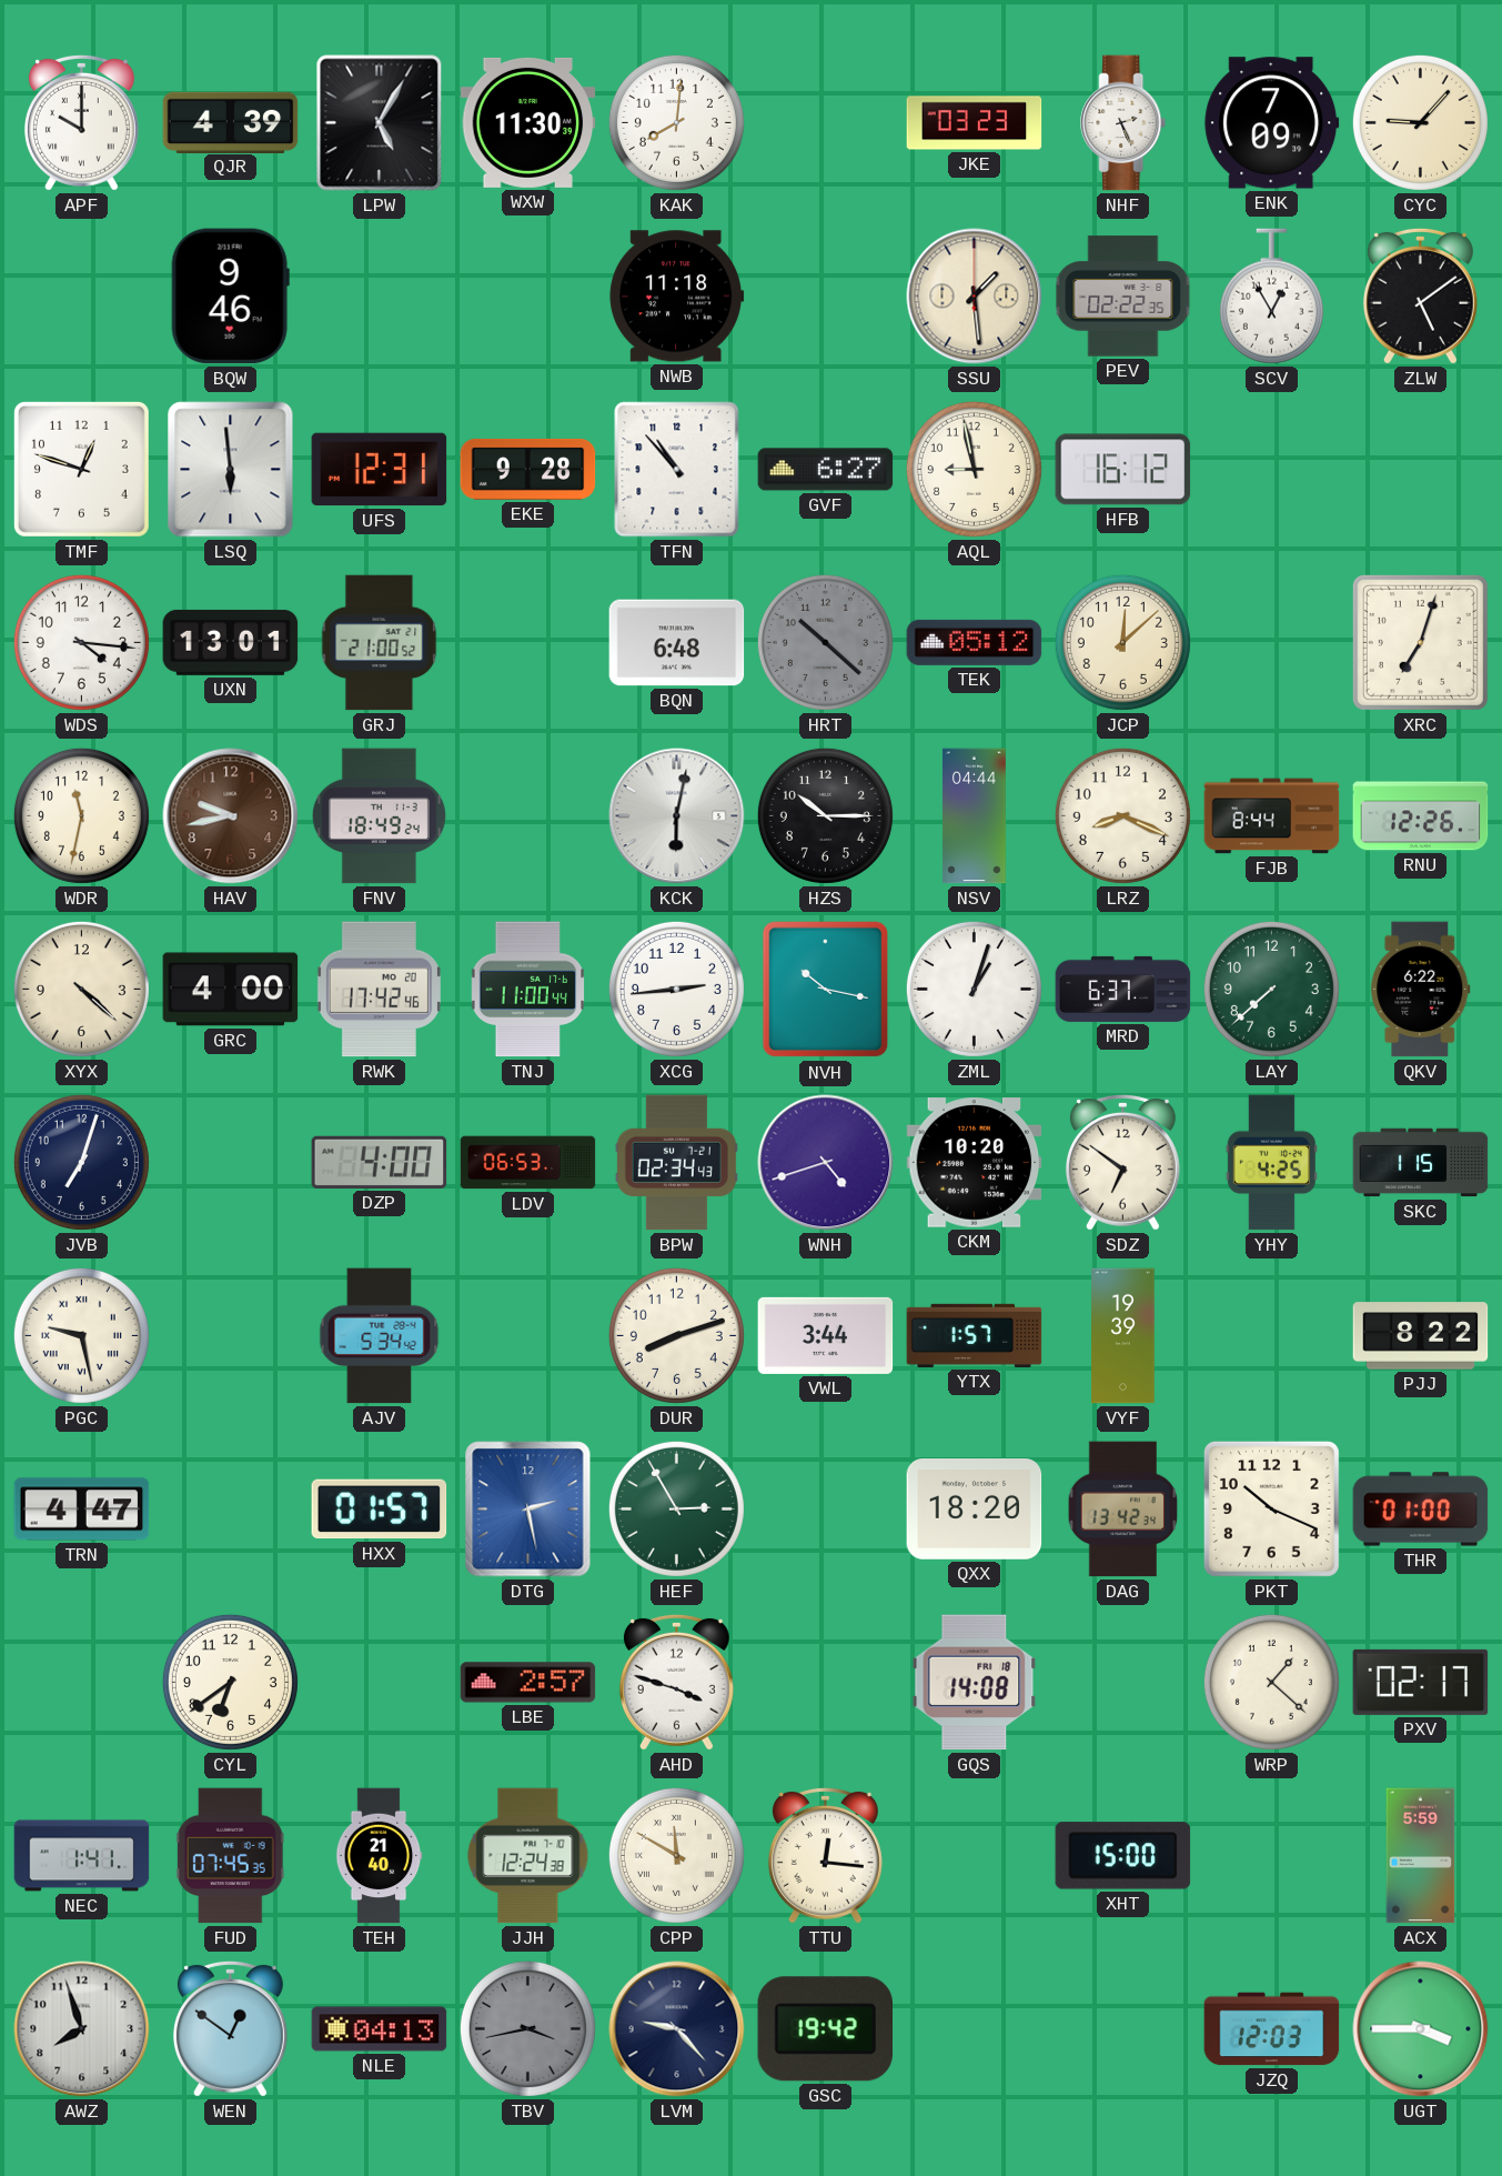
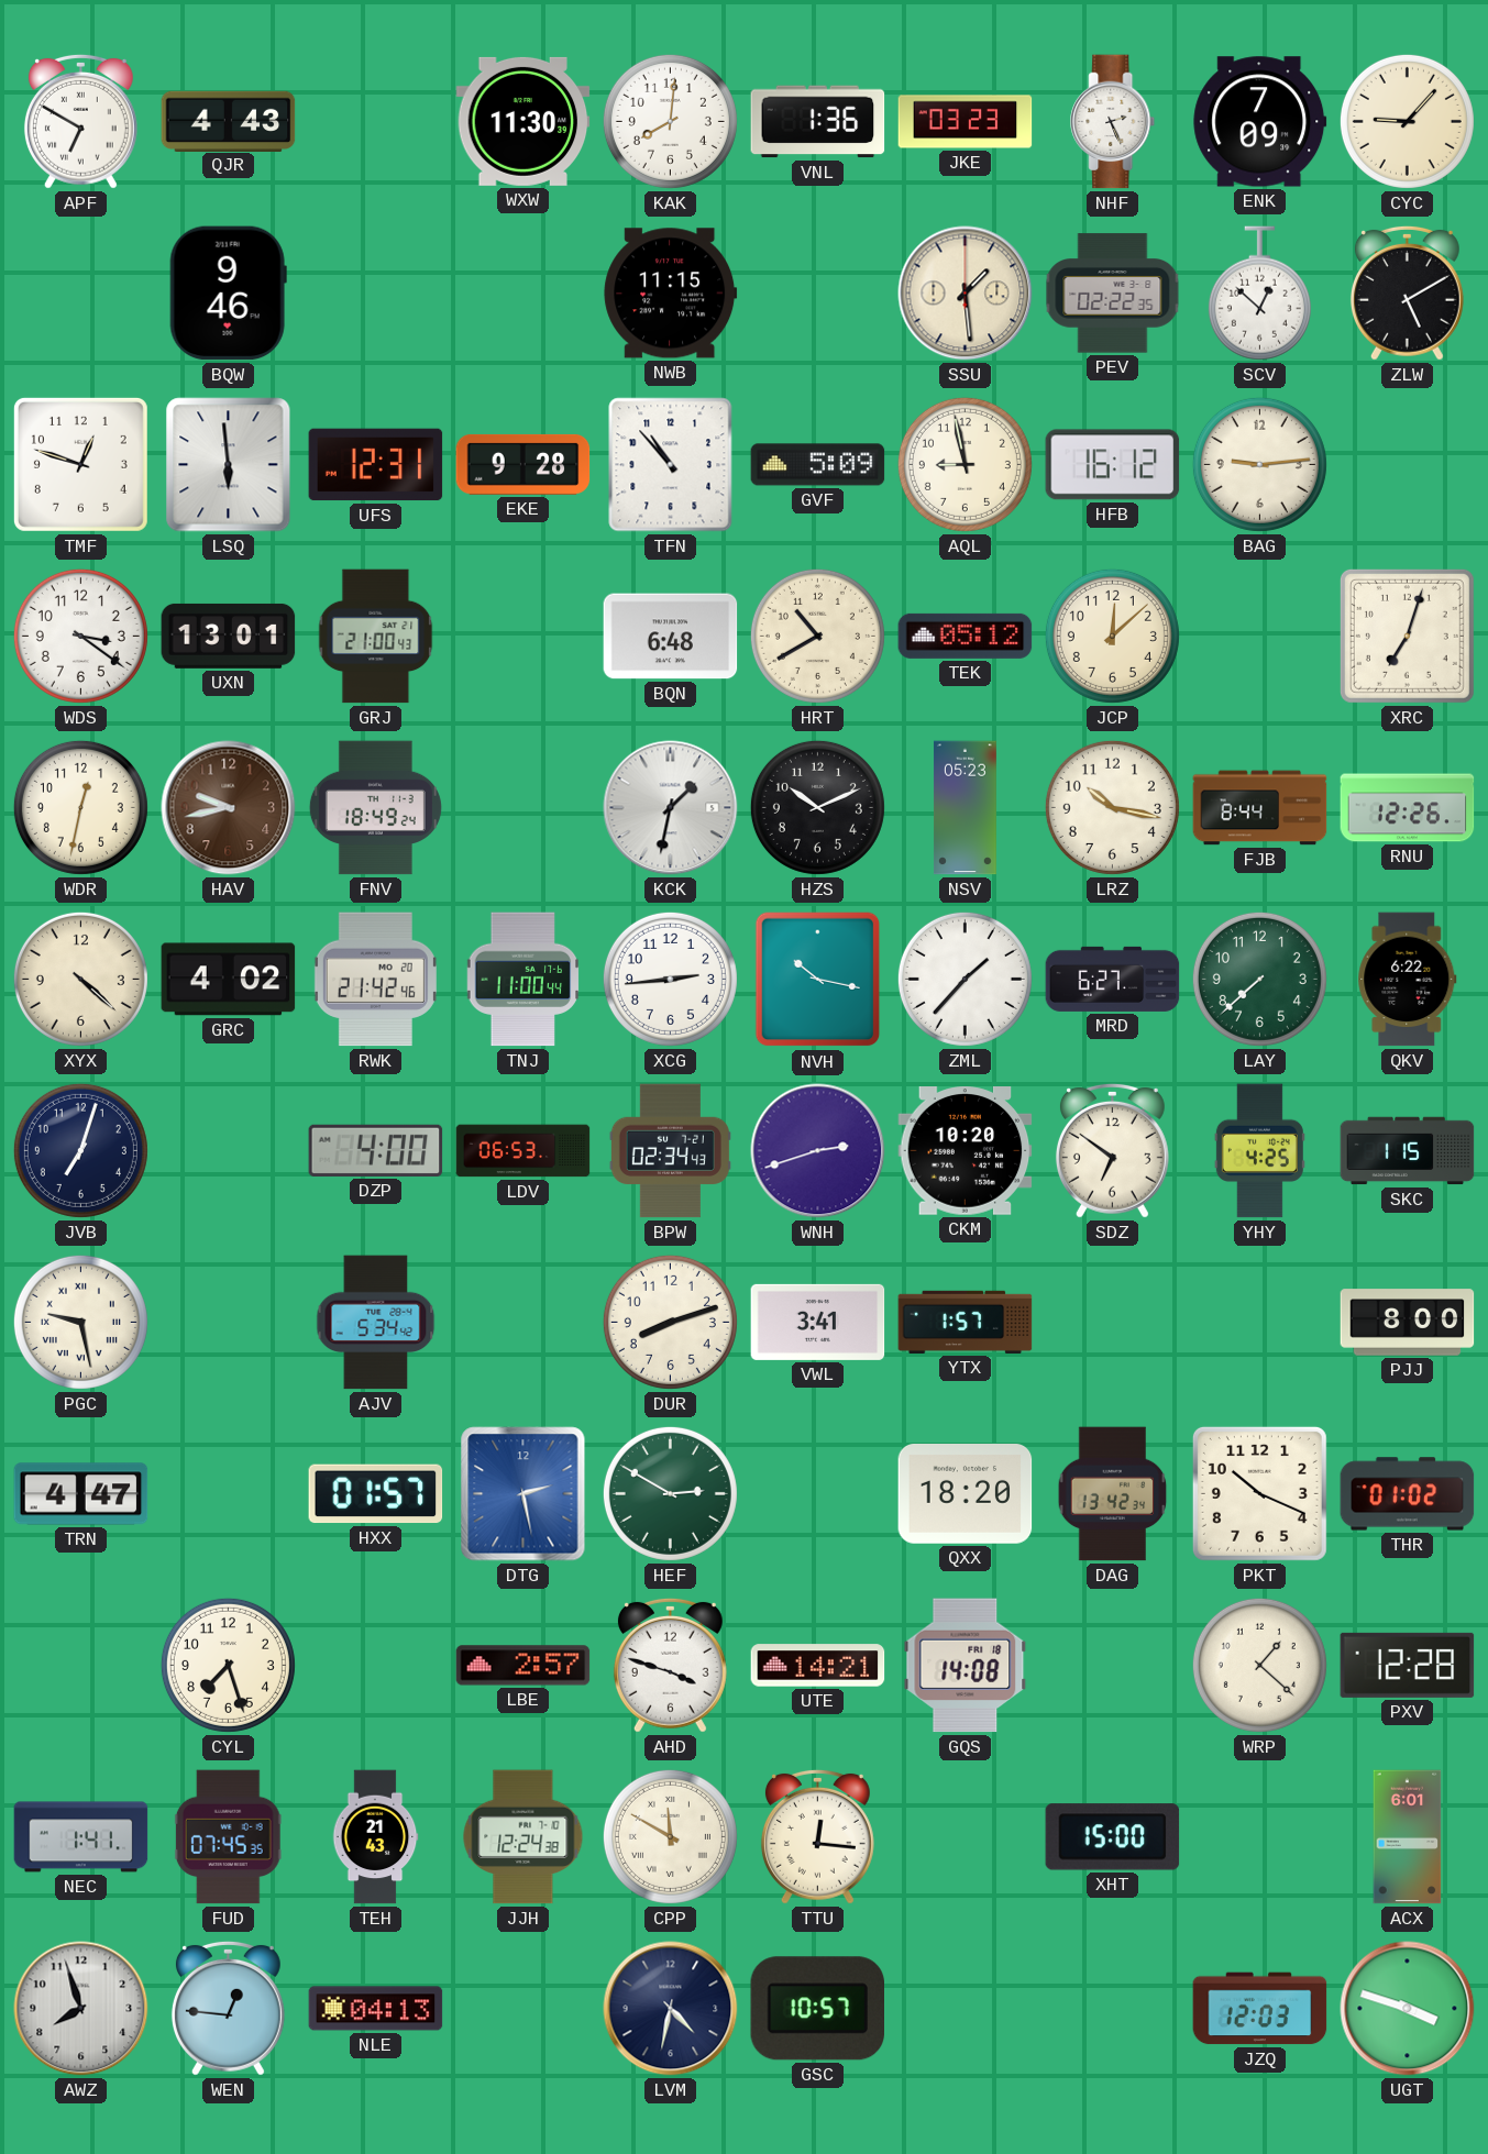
APF: 10:00 -> 6:50 (80, 121)
QJR: 4:39 -> 4:43 (229, 121)
LPW: 5:05 -> none (380, 123)
VNL: none -> 1:36 (818, 122)
NWB: 11:18 -> 11:15 (671, 294)
SCV: 12:55 -> 12:52 (1259, 294)
ZLW: 5:09 -> 5:10 (1407, 292)
GVF: 6:27 -> 5:09 (818, 465)
BAG: none -> 9:14 (1259, 464)
WDS: 4:16 -> 3:21 (80, 636)
GRJ: 21:00:52 -> 21:00:43 (376, 637)
HRT: 10:22 -> 10:40 (817, 636)
HRT dial: grey -> cream (817, 636)
WDR: 11:32 -> 12:32 (80, 807)
KCK: 6:02 -> 1:32 (671, 808)
HZS: 10:15 -> 10:11 (817, 807)
NSV: 04:44 -> 05:23 (966, 808)
LRZ: 8:19 -> 10:17 (1112, 807)
GRC: 4:00 -> 4:02 (229, 980)
RWK: 17:42 -> 21:42 (375, 980)
ZML: 1:03 -> 1:37 (965, 979)
MRD: 6:37 -> 6:27 (1113, 979)
WNH: 4:42 -> 2:42 (818, 1151)
VWL: 3:44 -> 3:41 (818, 1322)
VYF: 19:39 -> none (1123, 1336)
PJJ: 8:22 -> 8:00 (1408, 1323)
HEF: 2:55 -> 2:50 (670, 1493)
THR: 01:00 -> 01:02 (1408, 1494)
CYL: 6:39 -> 7:27 (228, 1665)
UTE: none -> 14:21 (818, 1666)
PXV: 02:17 -> 12:28 (1408, 1665)
TEH: 21:40 -> 21:43 (375, 1837)
ACX: 5:59 -> 6:01 (1408, 1837)
WEN: 12:51 -> 12:46 (228, 2008)
TBV: 3:43 -> none (527, 2028)
LVM: 9:23 -> 4:32 (671, 2009)
GSC: 19:42 -> 10:57 (817, 2009)
UGT: 3:45 -> 3:48 (1408, 2009)
